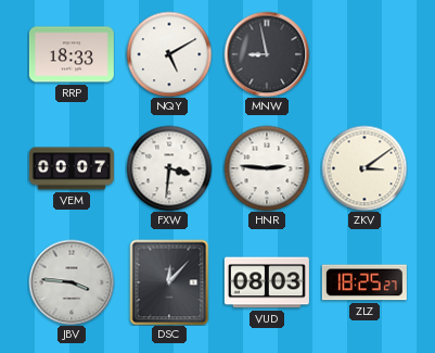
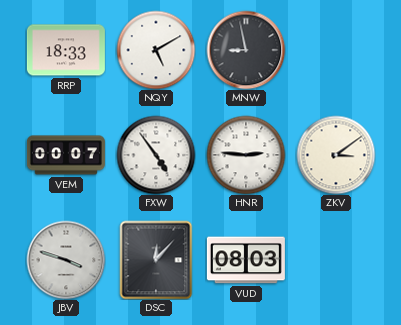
FXW: 3:31 -> 4:54 (156, 155)
JBV: 3:46 -> 3:48 (66, 260)
ZLZ: 18:25 -> none (364, 282)
